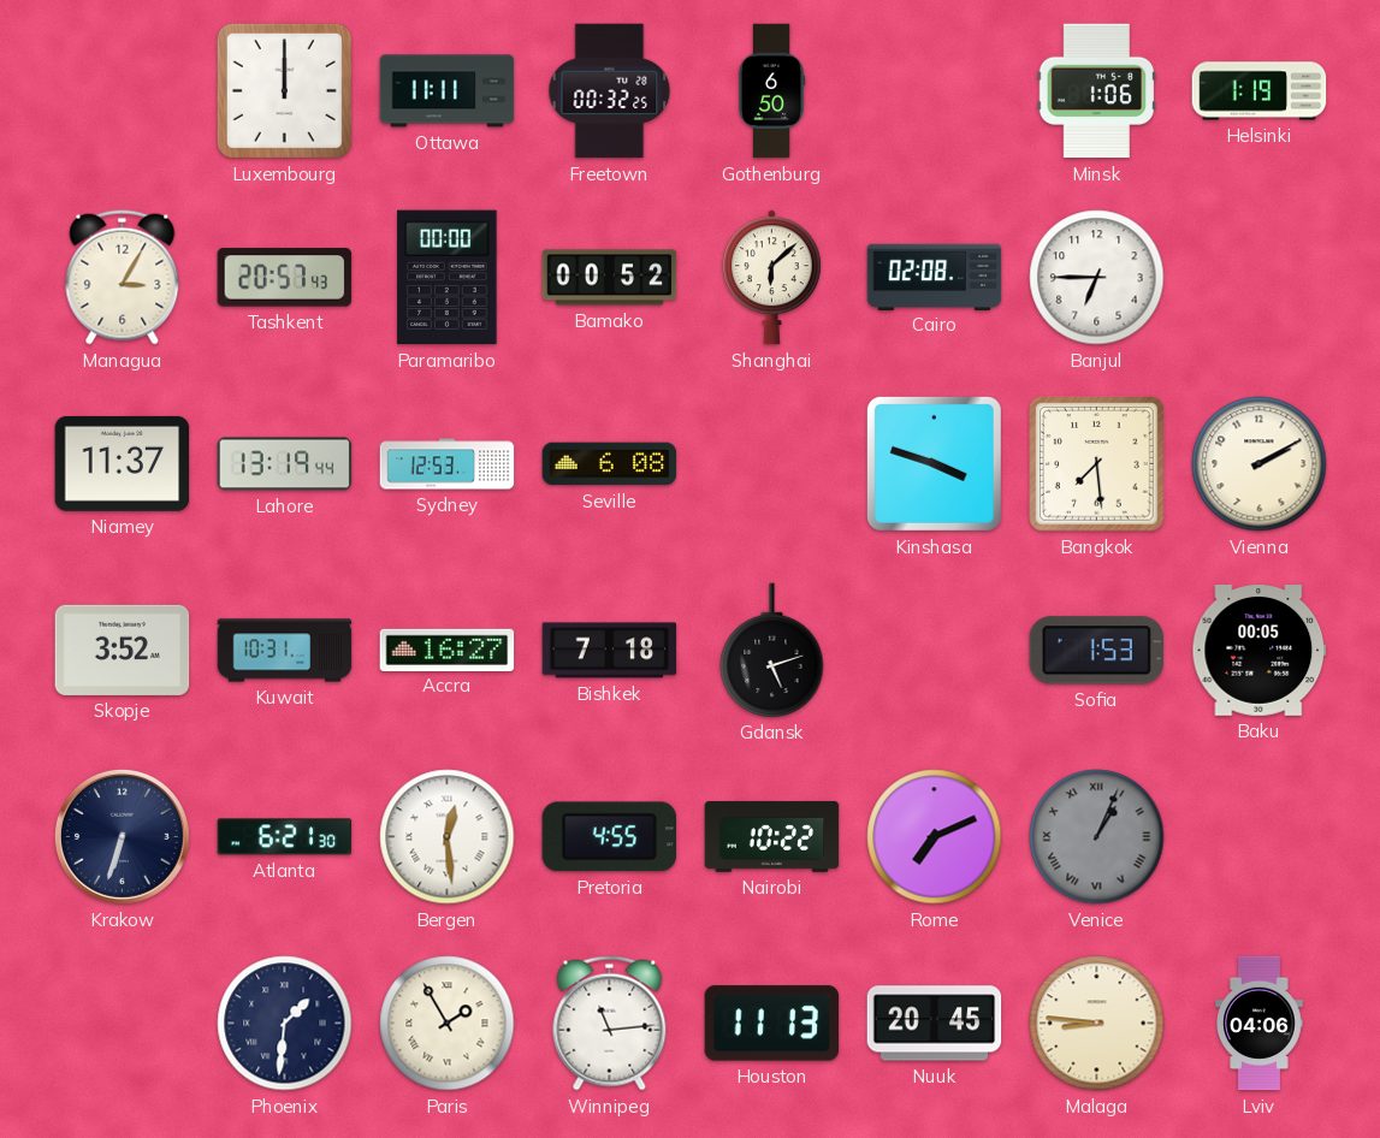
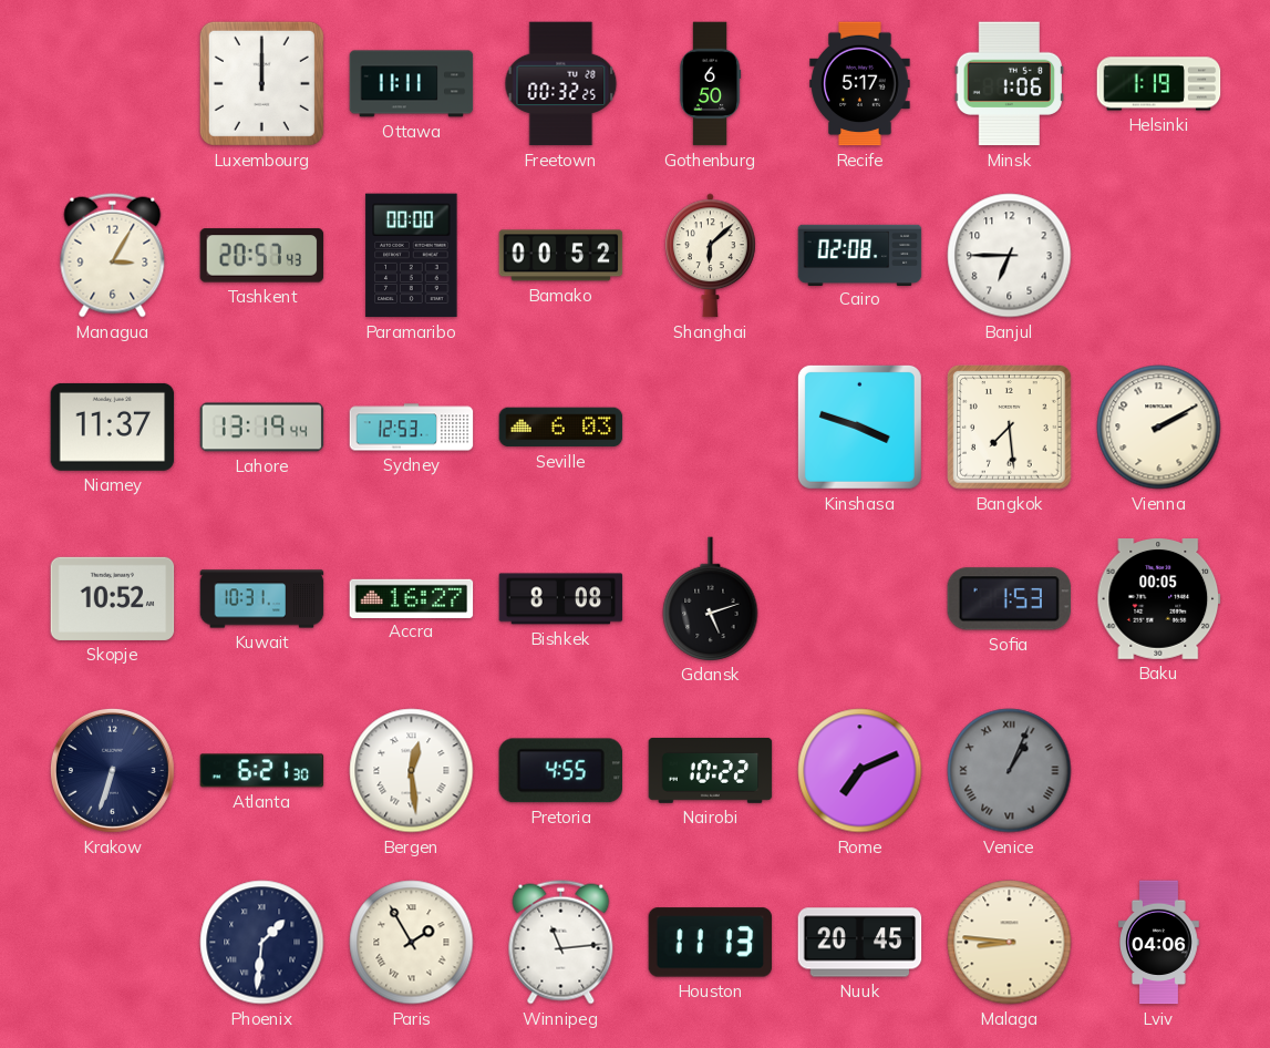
Recife: none -> 5:17 (860, 84)
Seville: 6:08 -> 6:03 (561, 428)
Skopje: 3:52 -> 10:52 (113, 598)
Bishkek: 7:18 -> 8:08 (561, 599)
